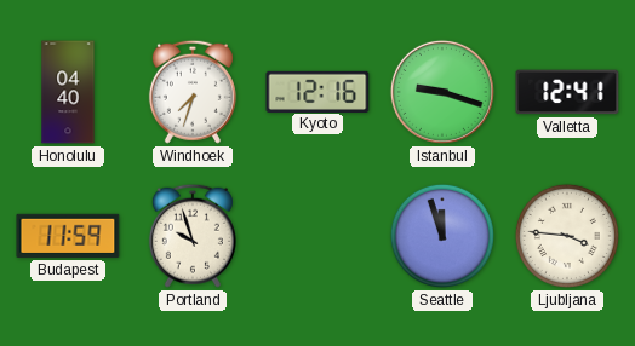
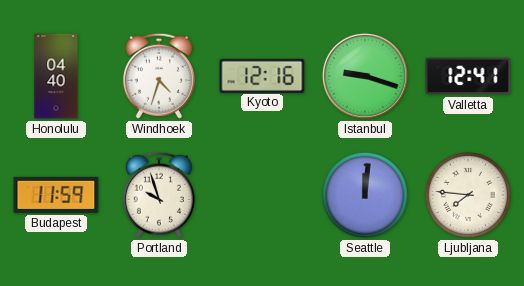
Windhoek: 7:33 -> 4:33 (159, 76)
Seattle: 11:57 -> 12:01 (365, 195)
Ljubljana: 3:46 -> 7:46 (468, 195)
